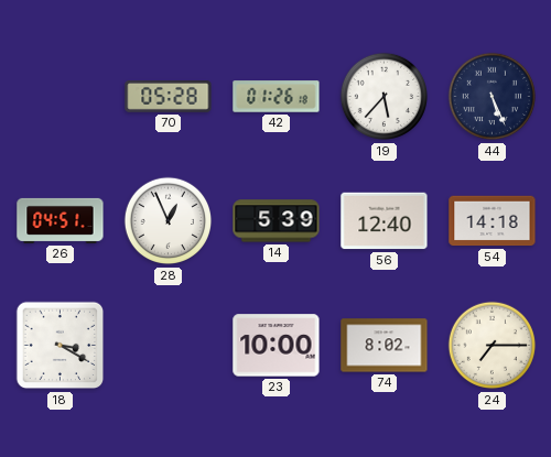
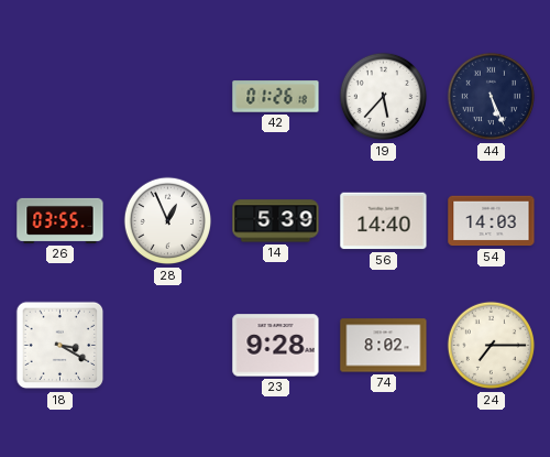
70: 05:28 -> none (169, 97)
26: 04:51 -> 03:55 (61, 220)
56: 12:40 -> 14:40 (384, 221)
54: 14:18 -> 14:03 (492, 221)
23: 10:00 -> 9:28 (276, 346)
